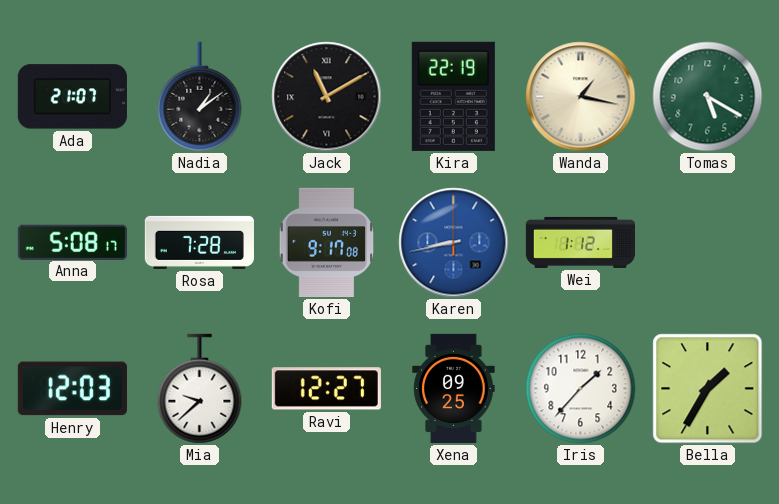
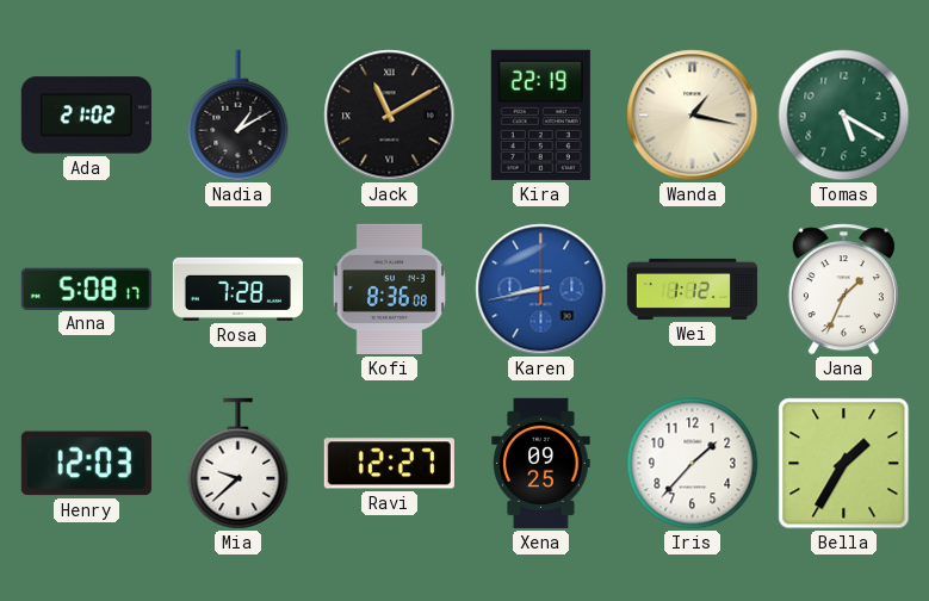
Ada: 21:07 -> 21:02 (86, 116)
Nadia: 1:09 -> 1:10 (239, 116)
Kofi: 9:17 -> 8:36 (389, 289)
Jana: none -> 1:34 (843, 290)
